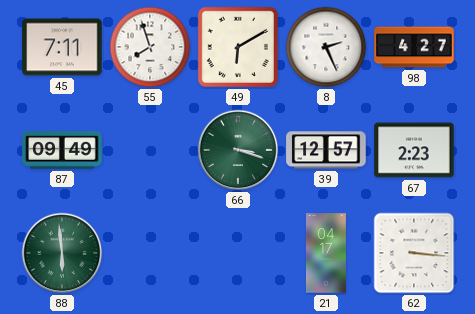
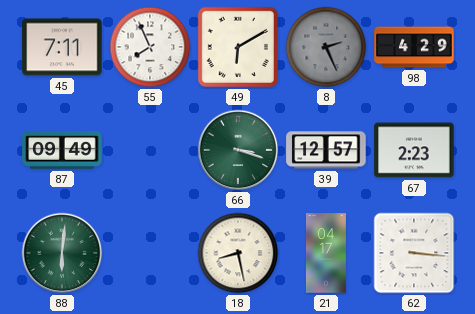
55: 7:57 -> 7:56 (150, 47)
8 dial: white -> grey (326, 47)
98: 4:27 -> 4:29 (414, 47)
88: 5:59 -> 6:01 (62, 253)
18: none -> 8:28 (238, 253)
